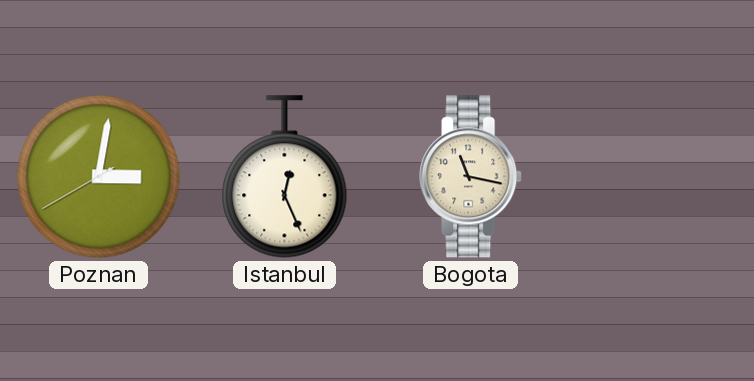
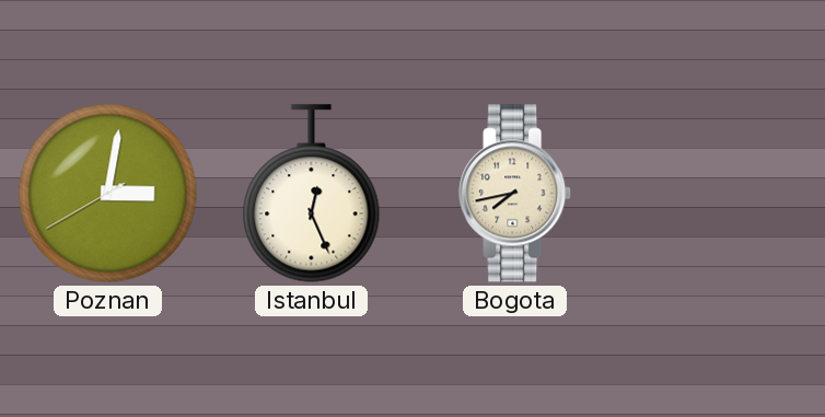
Bogota: 11:17 -> 7:43 (515, 194)
